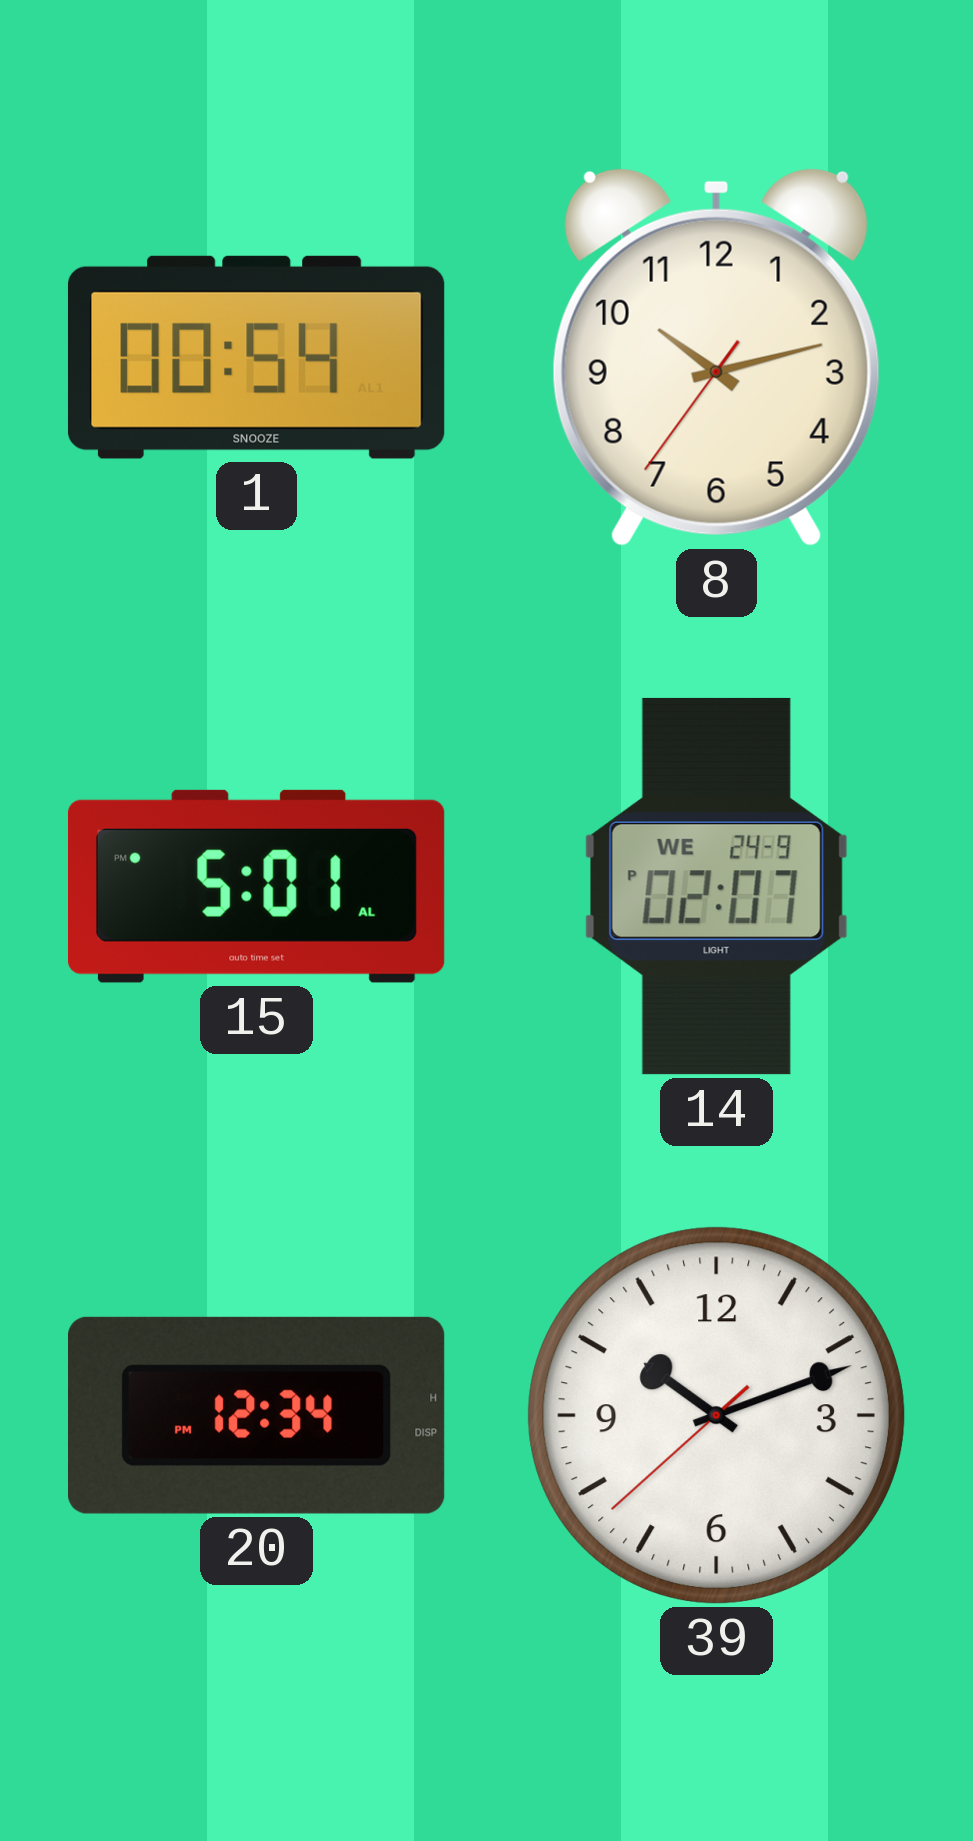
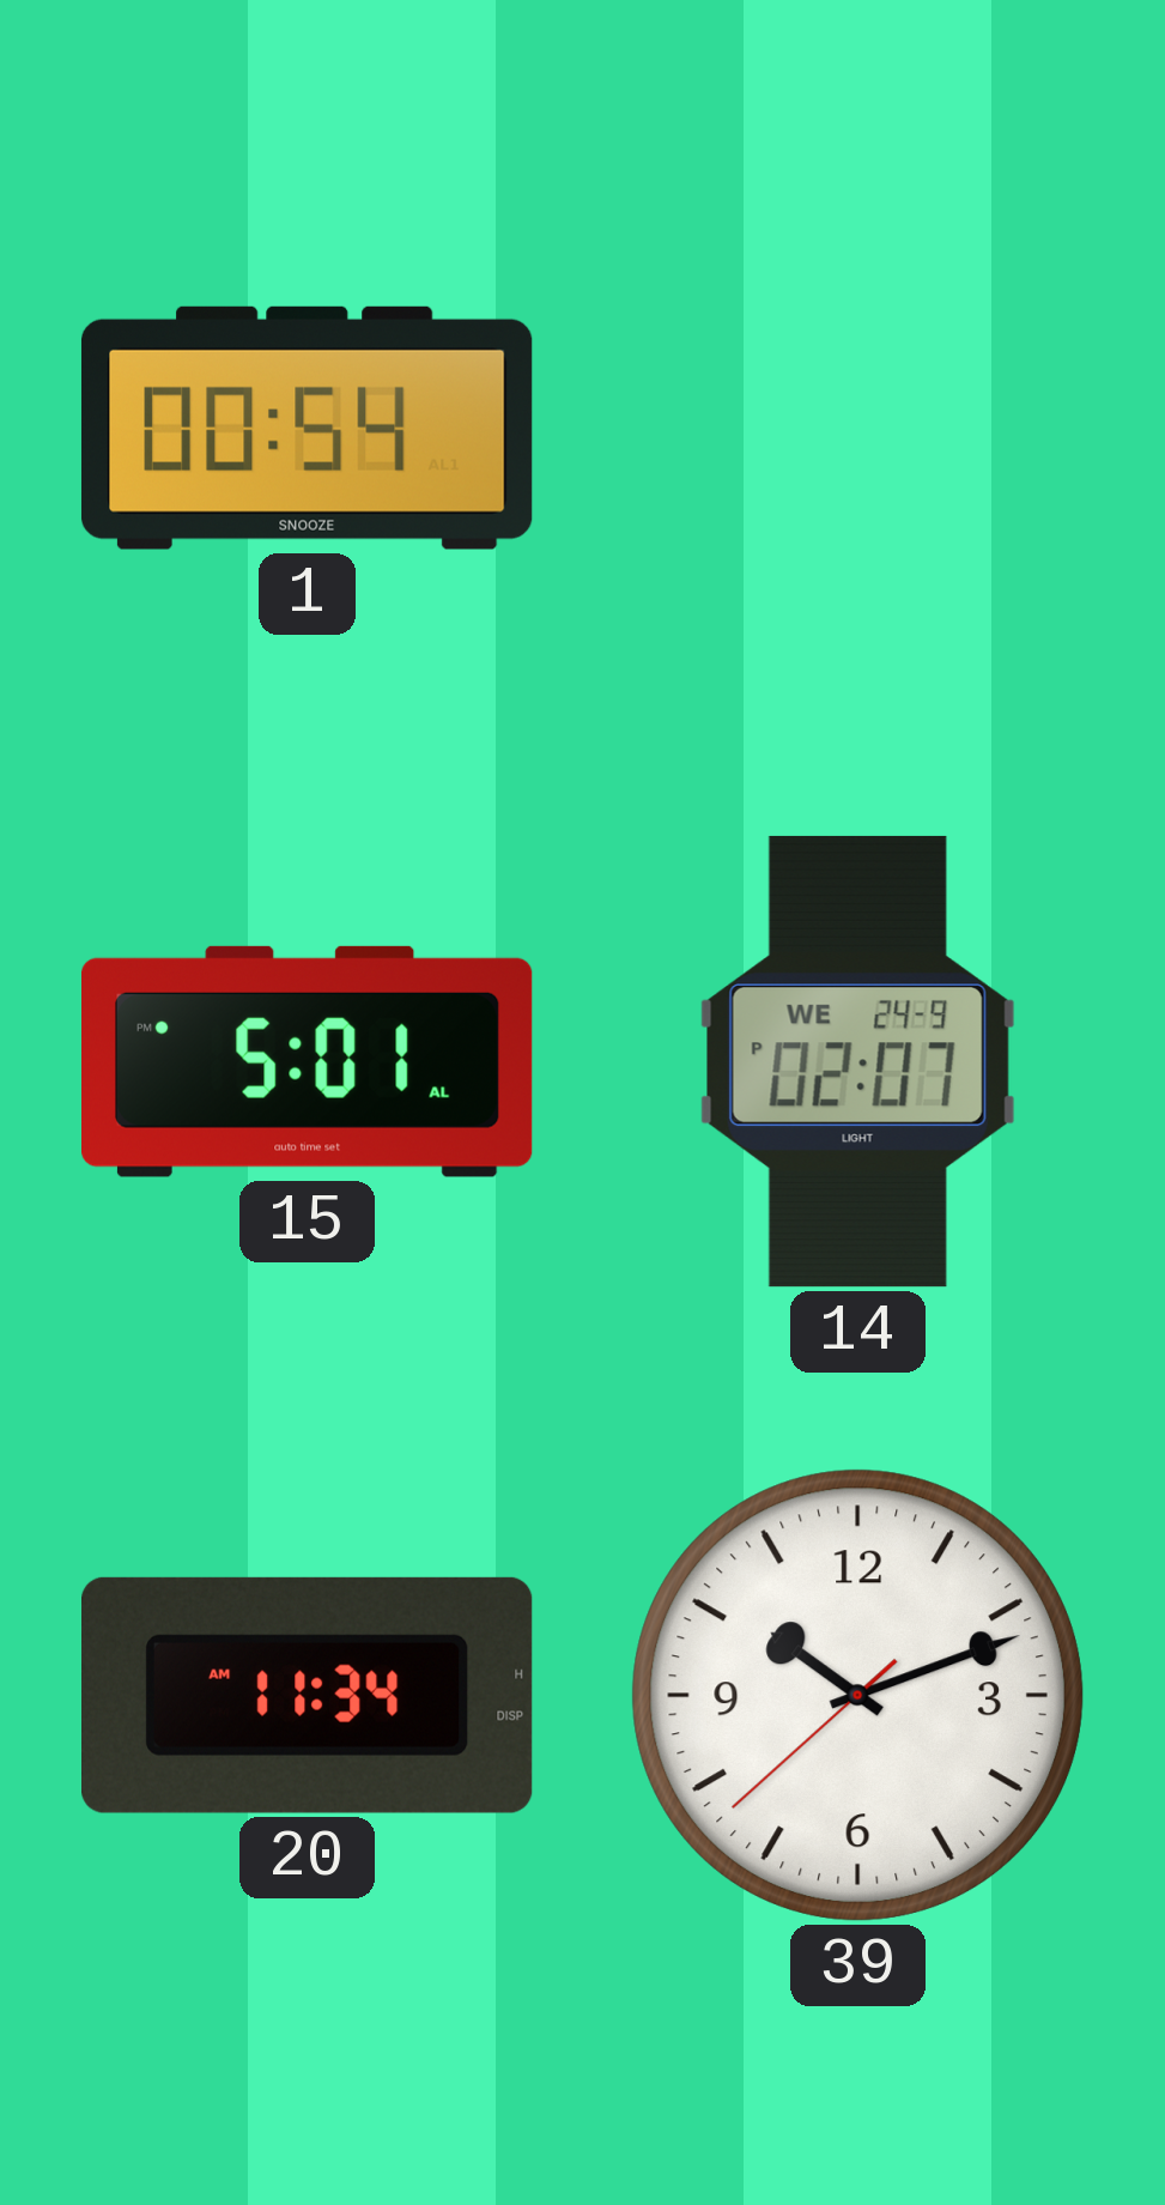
8: 10:12 -> none (716, 357)
20: 12:34 -> 11:34 (308, 1695)
